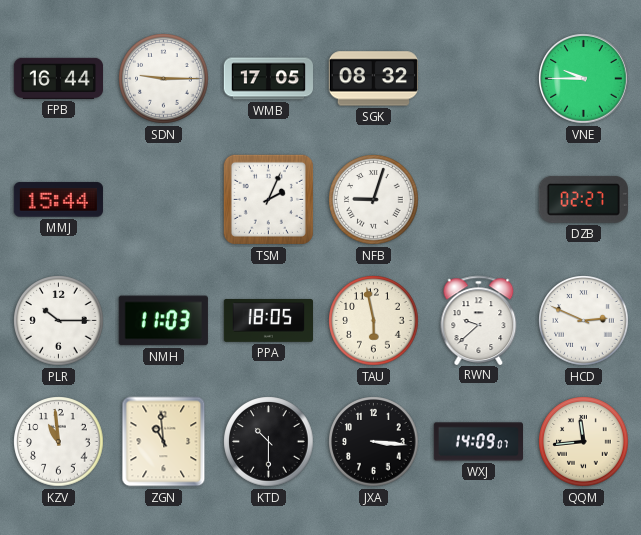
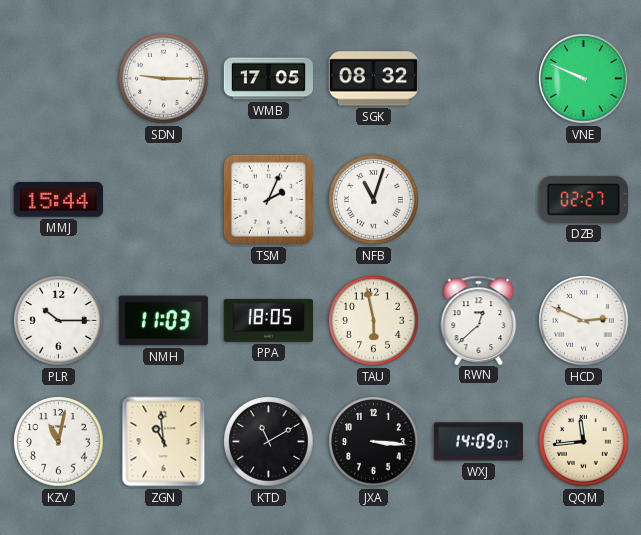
FPB: 16:44 -> none (58, 78)
VNE: 9:45 -> 9:49 (584, 79)
NFB: 9:03 -> 11:03 (374, 200)
RWN: 9:38 -> 12:38 (479, 320)
KZV: 10:59 -> 11:02 (59, 442)
KTD: 10:30 -> 11:10 (269, 442)
